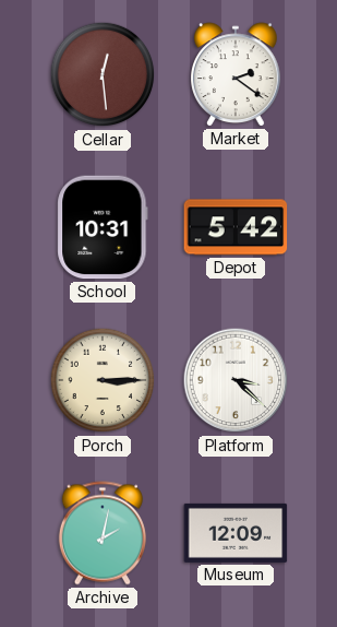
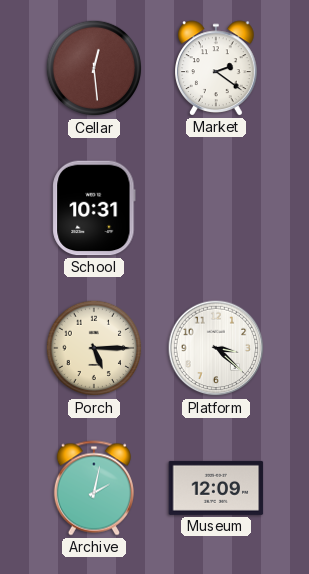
Depot: 5:42 -> none (236, 227)
Porch: 3:15 -> 5:15 (94, 348)
